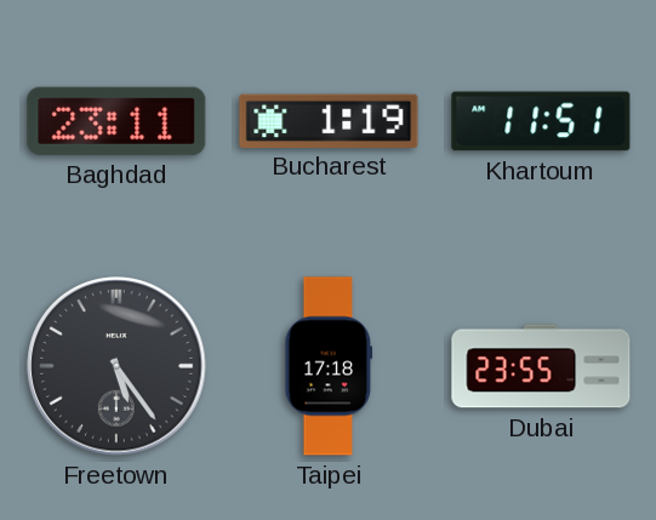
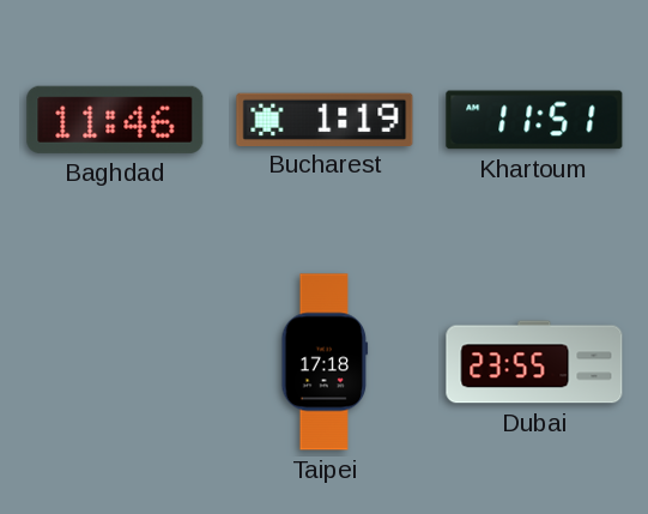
Baghdad: 23:11 -> 11:46 (115, 120)
Freetown: 5:24 -> none (116, 366)
